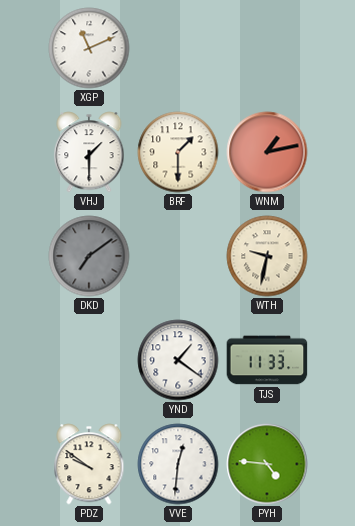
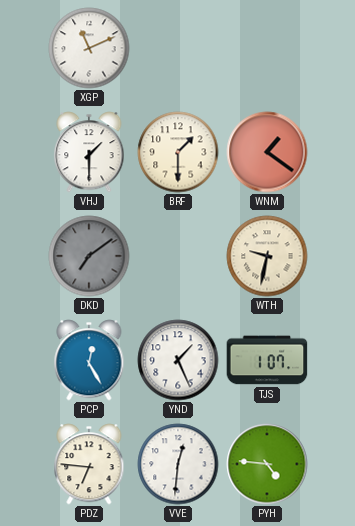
WNM: 1:13 -> 1:21 (267, 152)
PCP: none -> 12:25 (89, 360)
YND: 1:21 -> 1:26 (178, 360)
TJS: 11:33 -> 1:07 (267, 360)
PDZ: 9:51 -> 6:46 (89, 464)
